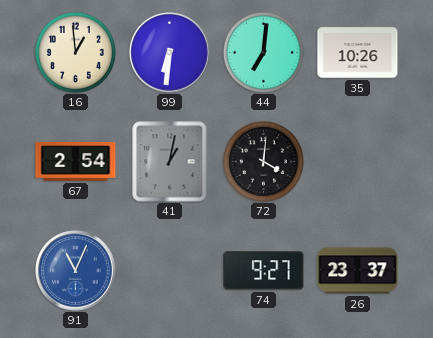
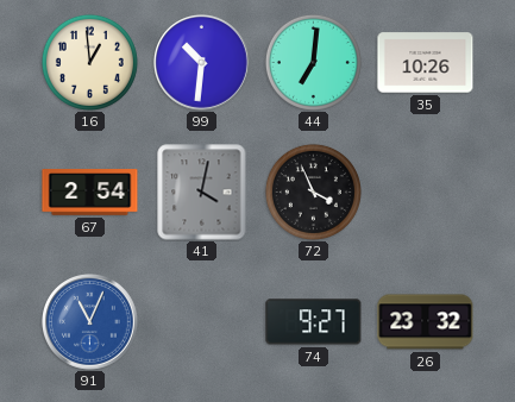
99: 6:31 -> 10:31 (202, 63)
41: 1:02 -> 4:02 (202, 193)
72: 4:01 -> 3:56 (313, 191)
26: 23:37 -> 23:32 (426, 322)
